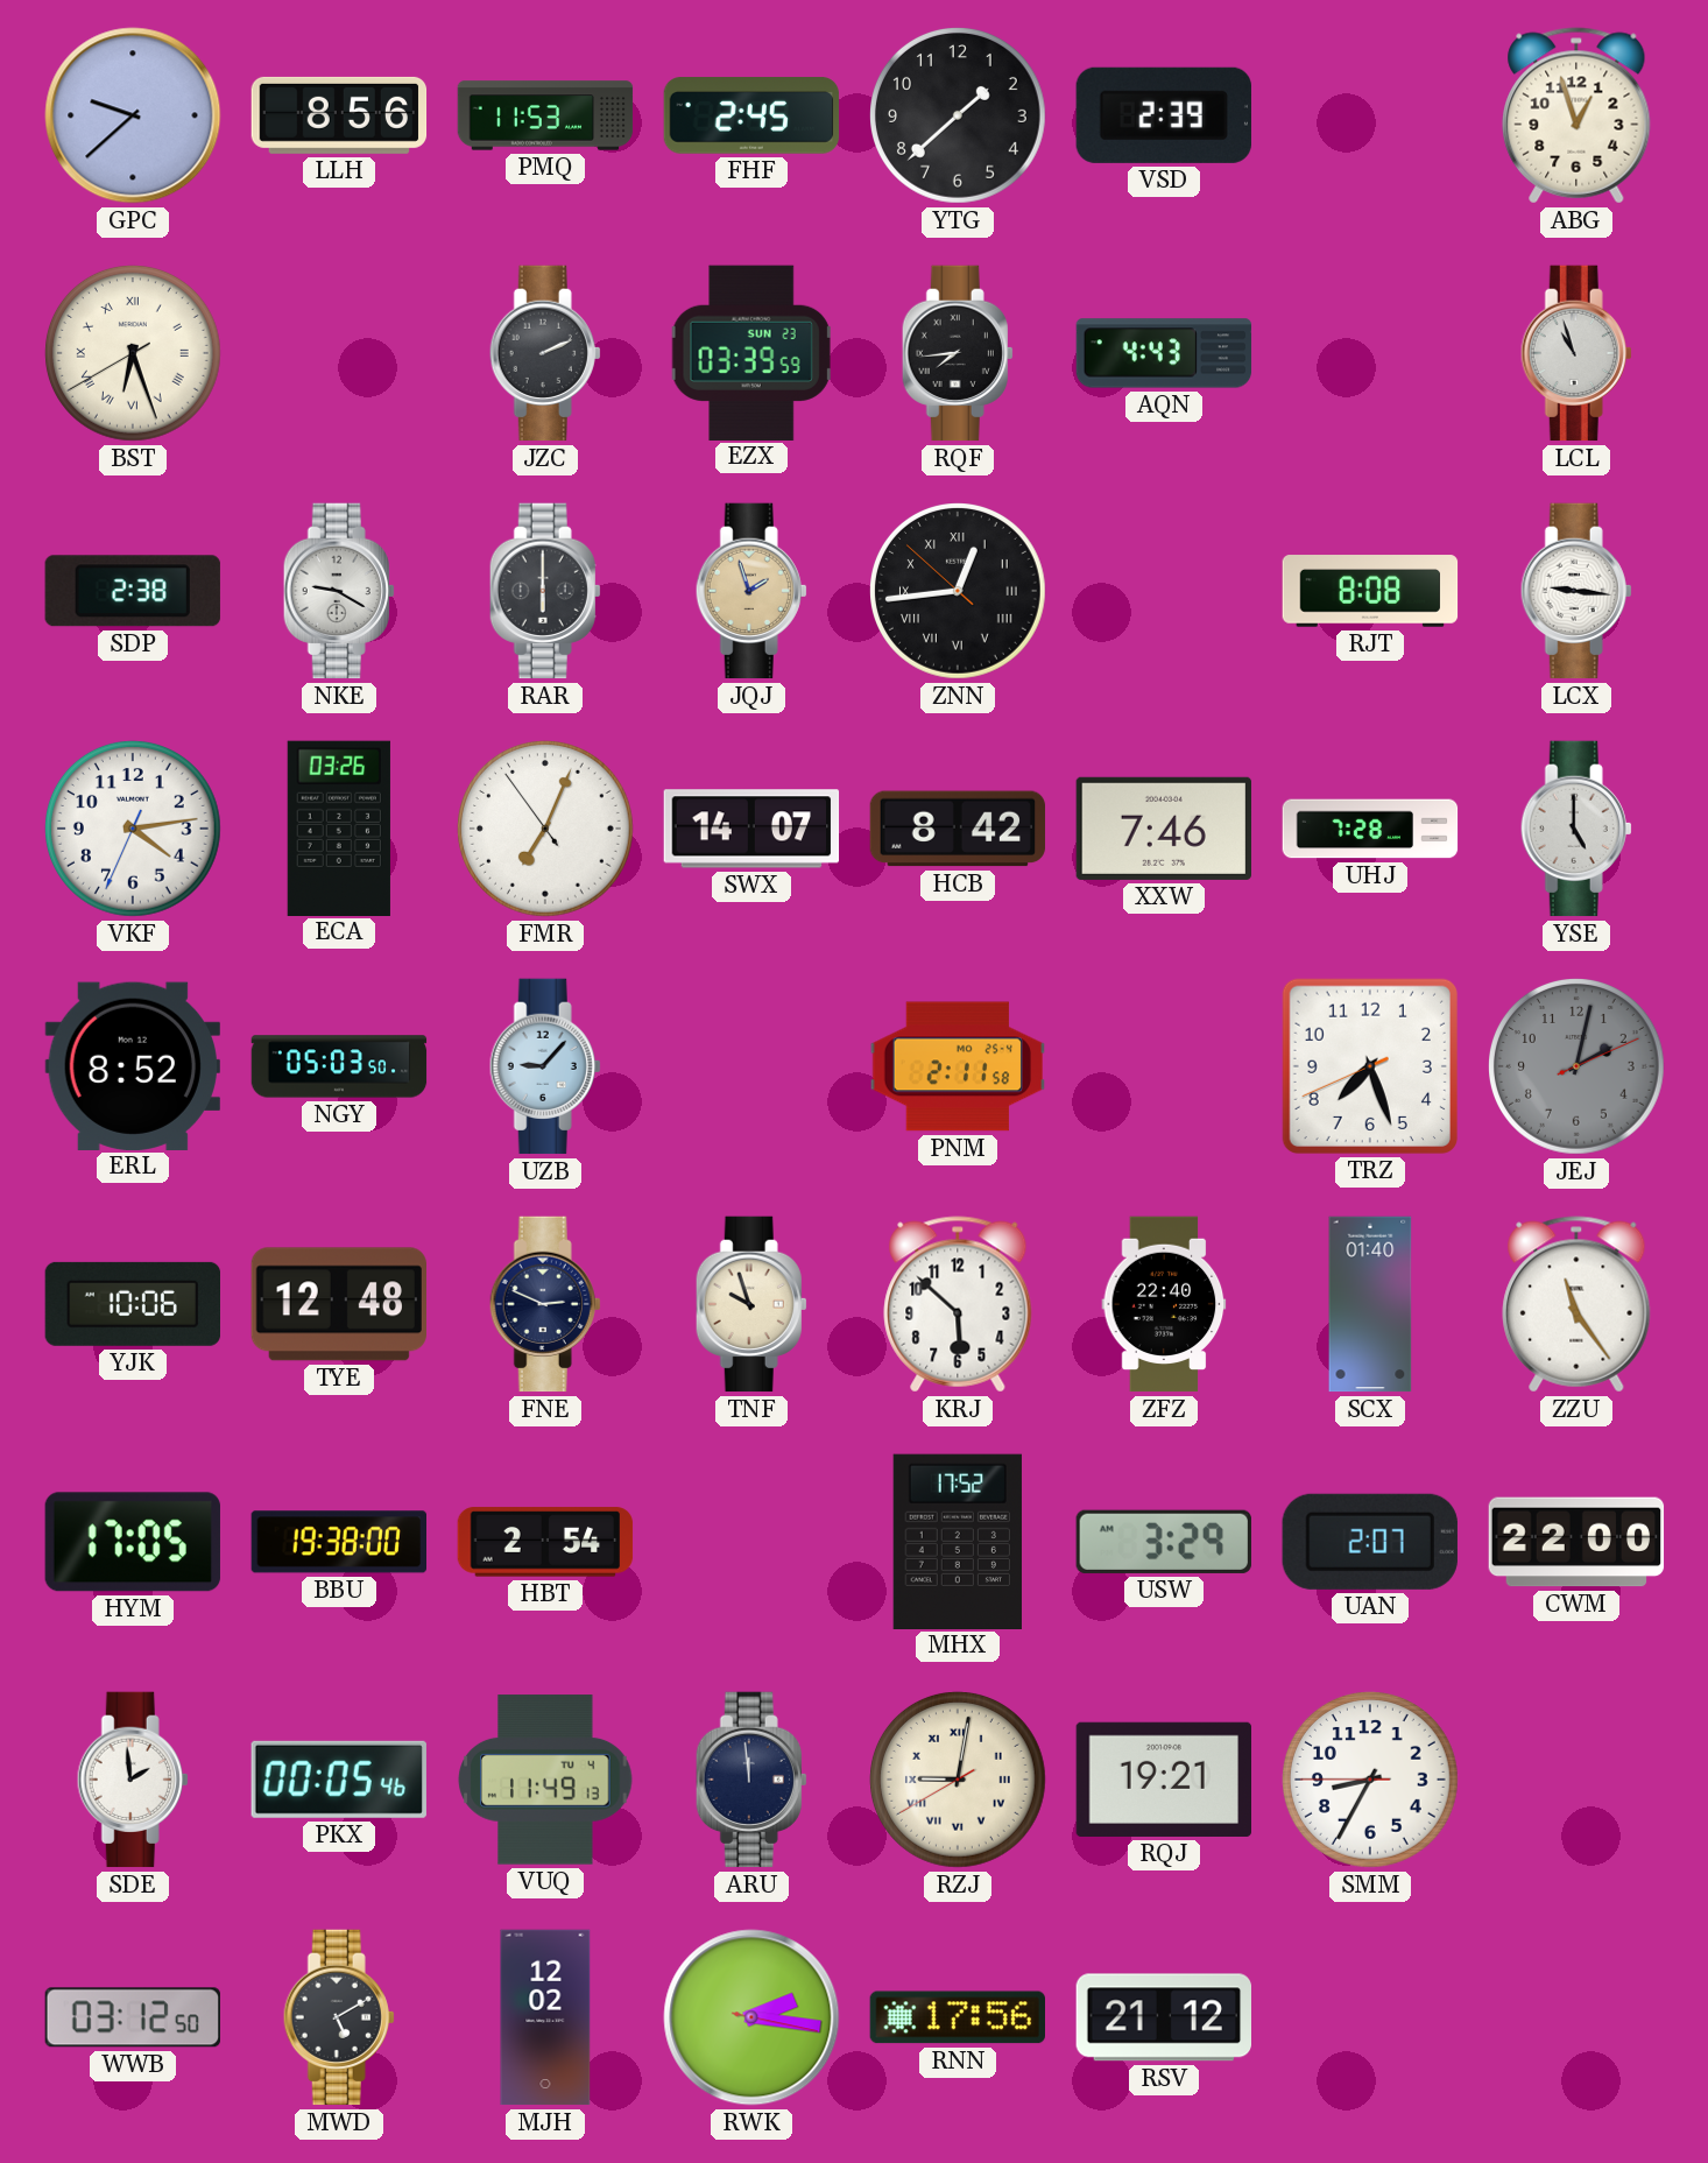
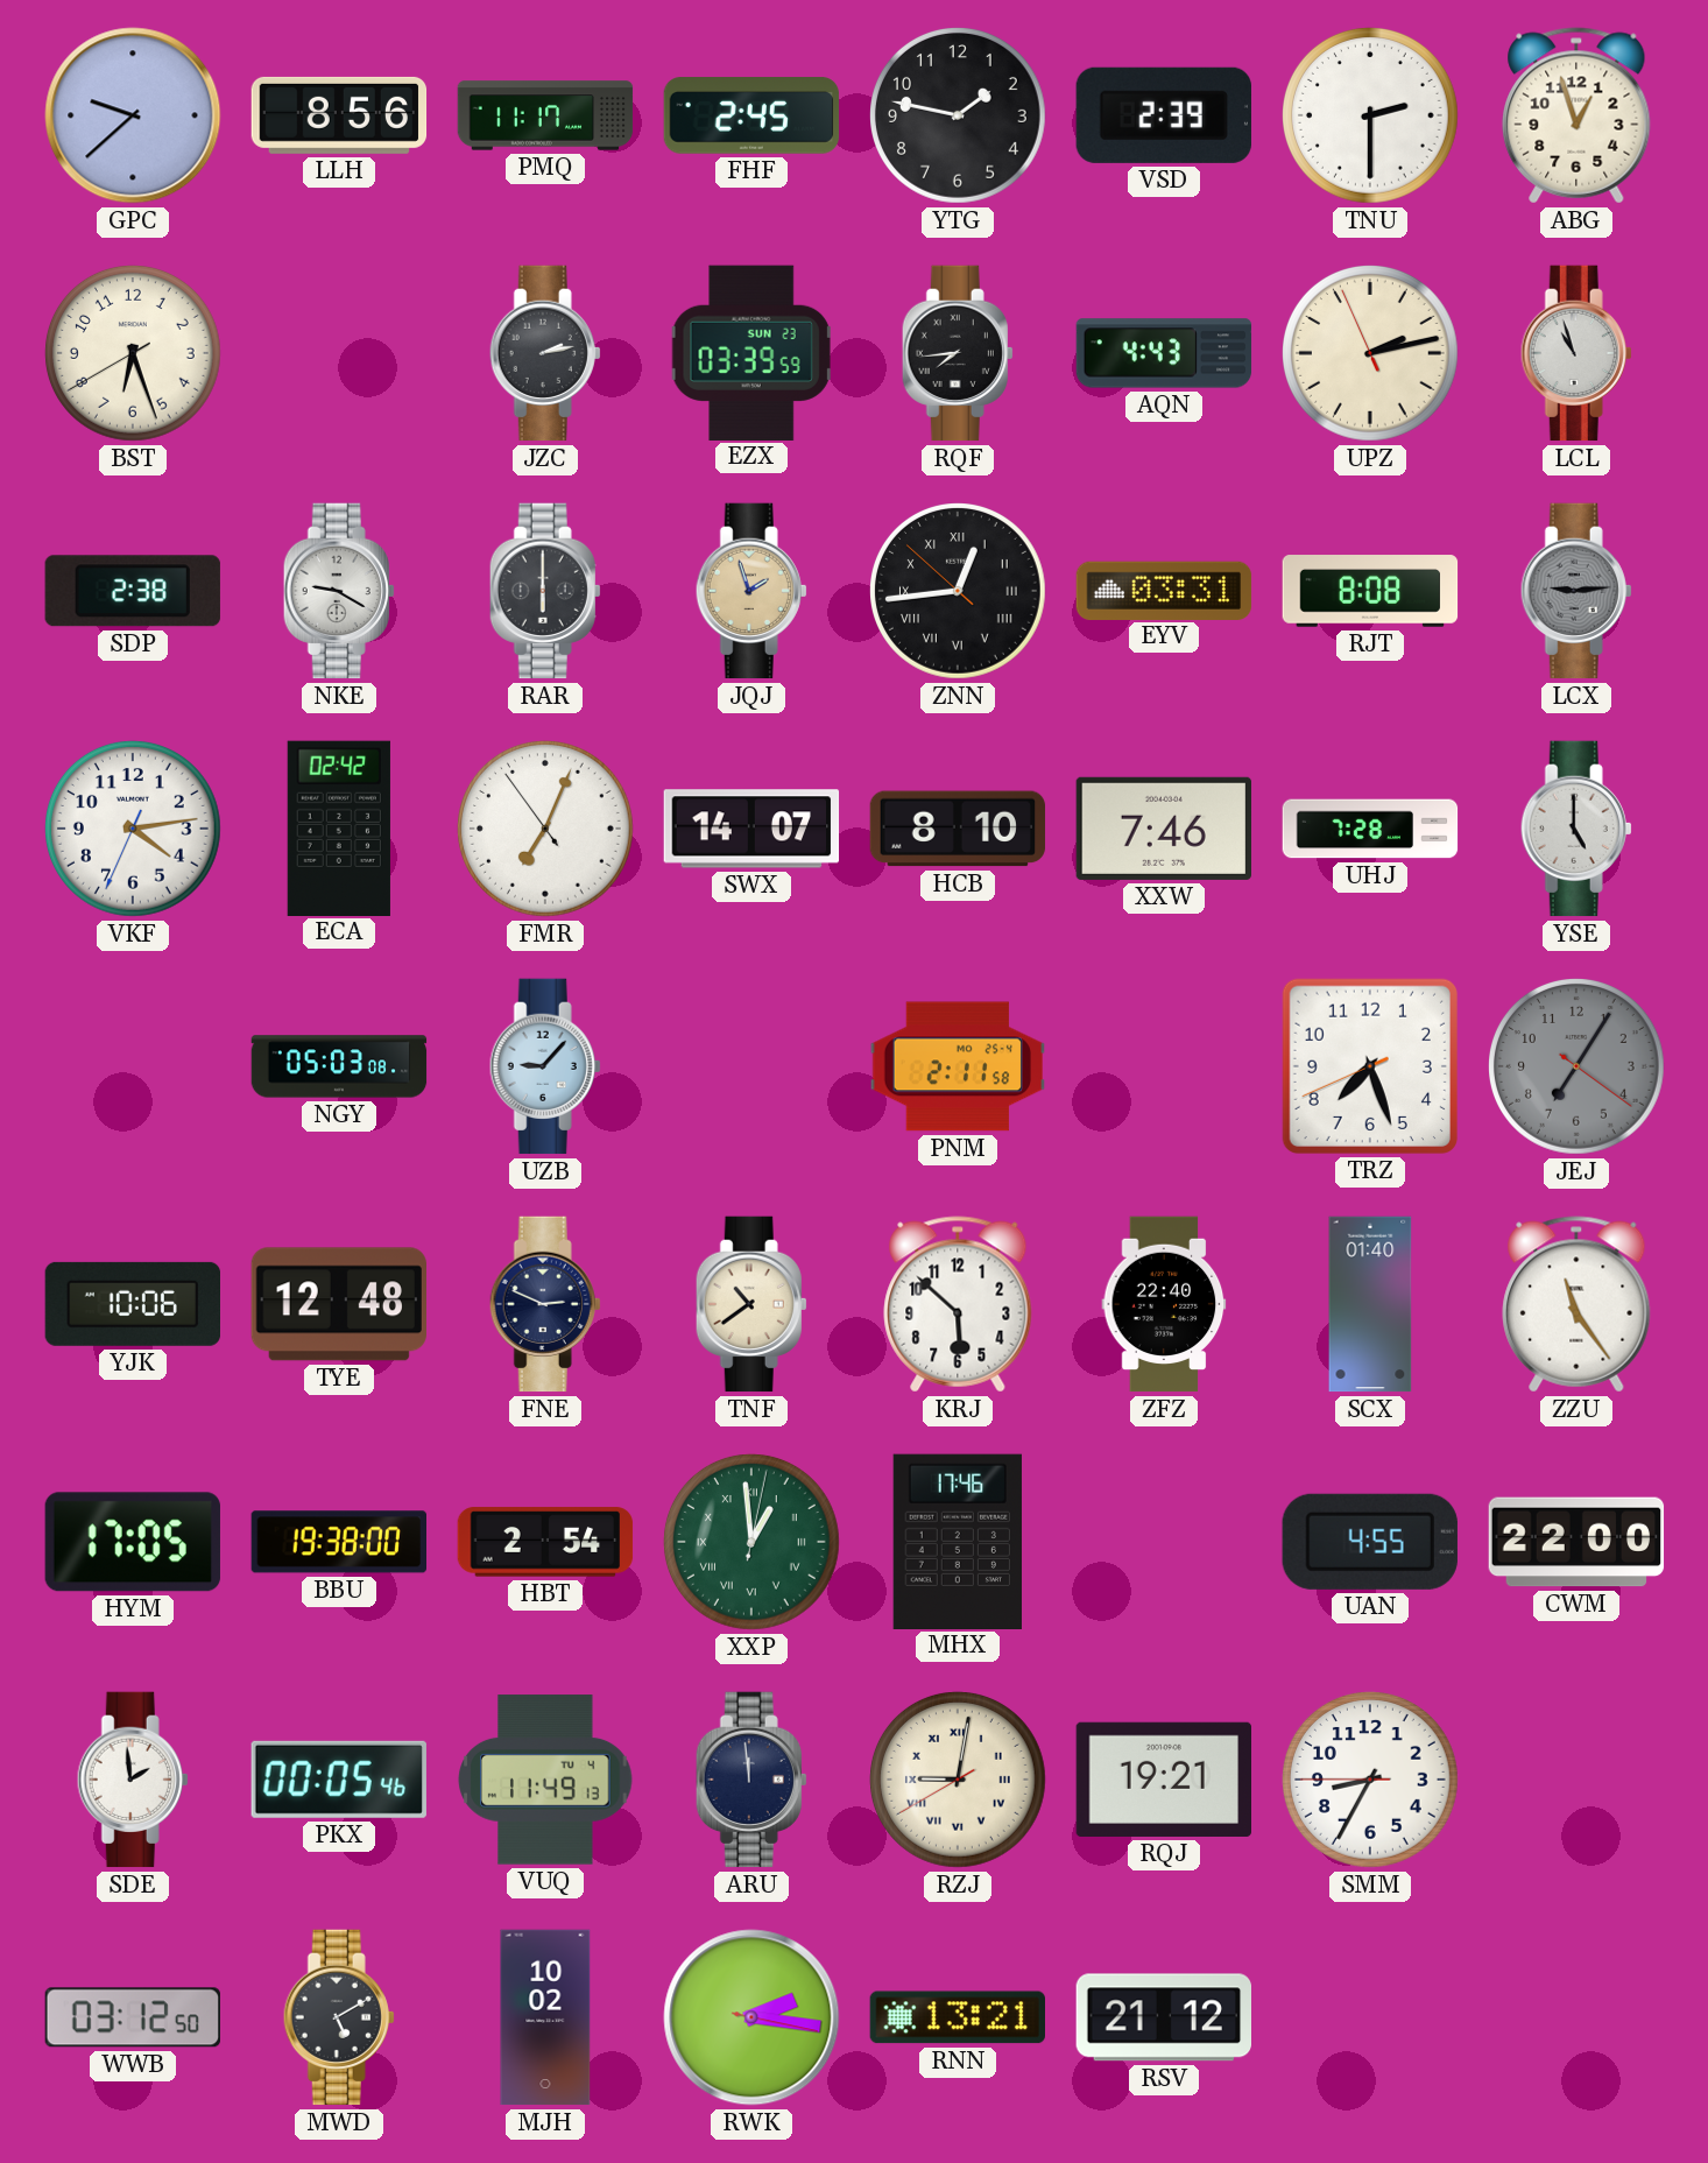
PMQ: 11:53 -> 11:17 (545, 115)
YTG: 1:38 -> 1:47 (959, 117)
TNU: none -> 2:30 (1371, 117)
BST numerals: Roman -> Arabic (134, 354)
JZC: 2:11 -> 2:13 (545, 353)
UPZ: none -> 2:12 (1371, 354)
EYV: none -> 03:31 (1164, 590)
LCX: 9:16 -> 9:14 (1576, 591)
LCX dial: white -> grey (1576, 591)
ECA: 03:26 -> 02:42 (339, 827)
HCB: 8:42 -> 8:10 (958, 829)
ERL: 8:52 -> none (132, 1065)
NGY: 05:03:50 -> 05:03:08 (339, 1066)
JEJ: 2:02 -> 7:05 (1578, 1068)
TNF: 9:57 -> 10:39 (751, 1304)
XXP: none -> 12:59 (753, 1543)
MHX: 17:52 -> 17:46 (958, 1541)
USW: 3:29 -> none (1164, 1542)
UAN: 2:07 -> 4:55 (1370, 1542)
MJH: 12:02 -> 10:02 (545, 2017)
RNN: 17:56 -> 13:21 (957, 2017)
